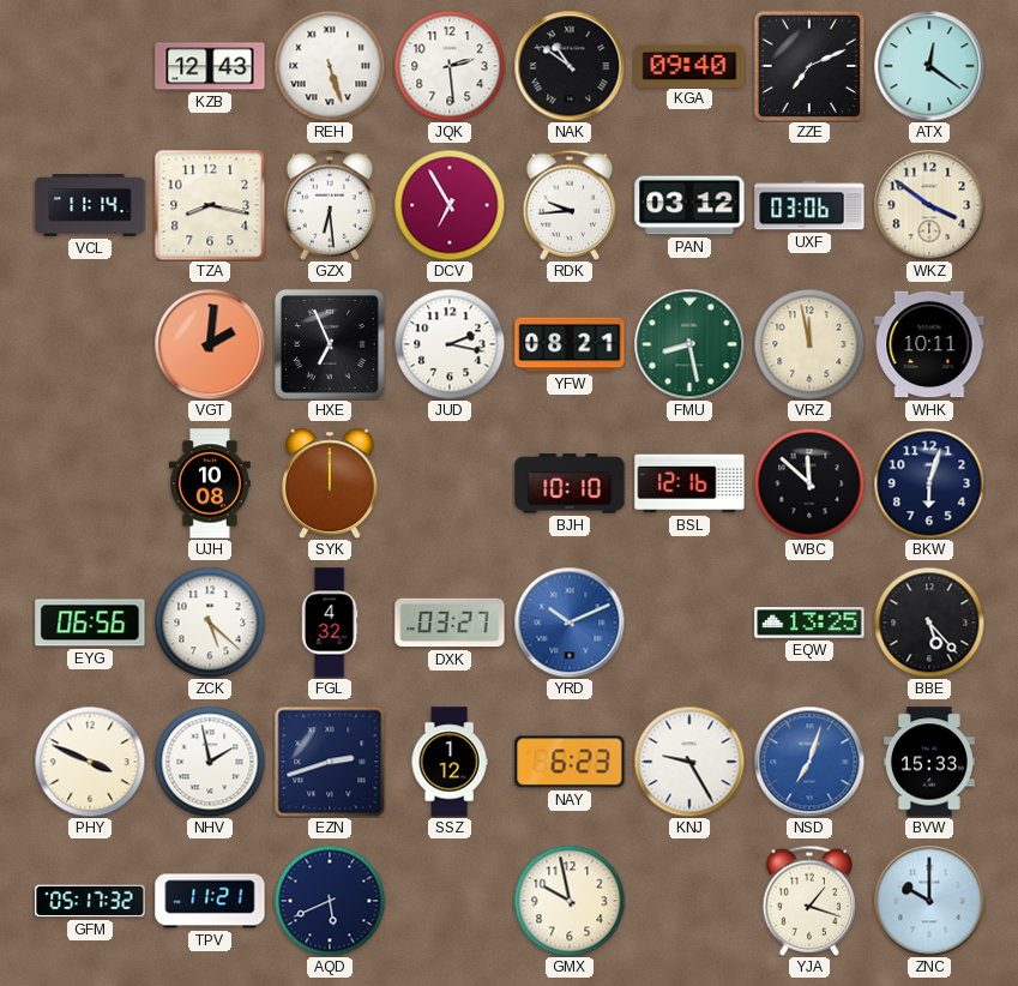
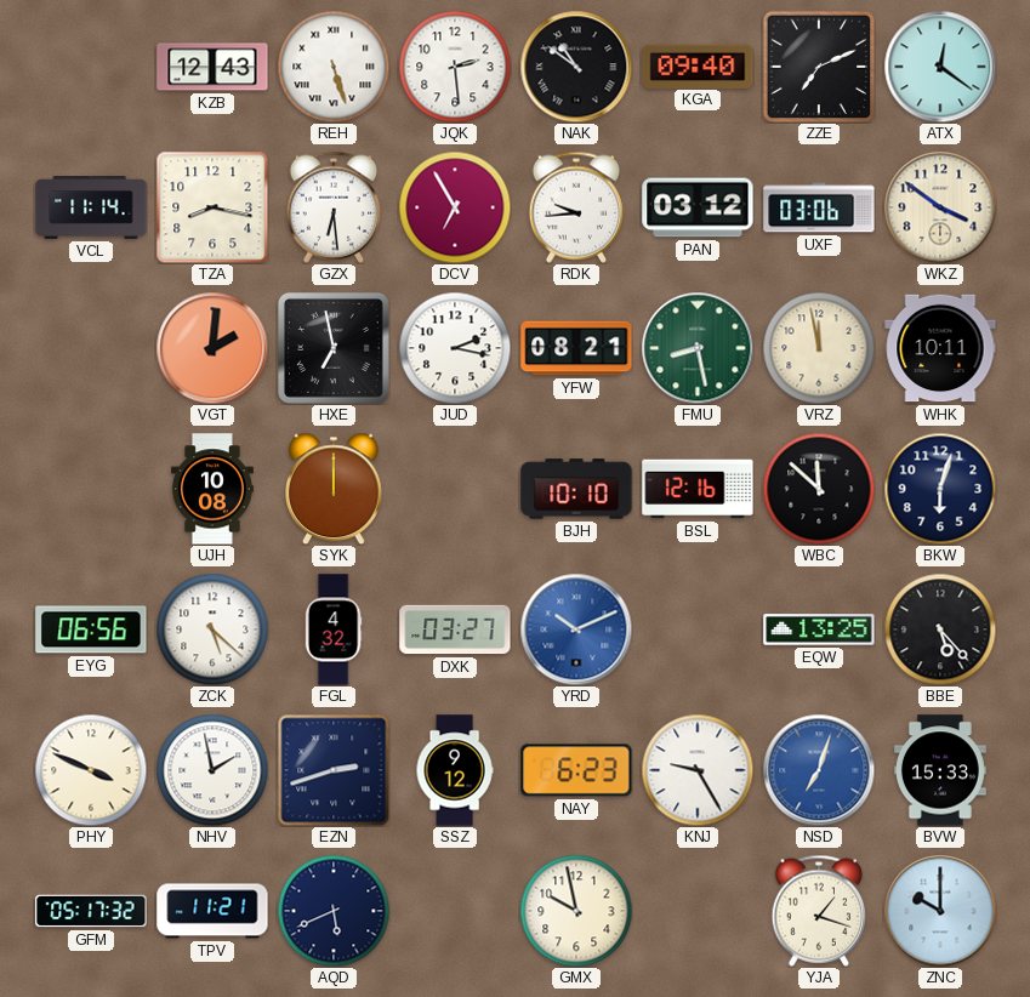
HXE: 6:56 -> 6:58 (334, 348)
SSZ: 1:12 -> 9:12 (455, 770)
